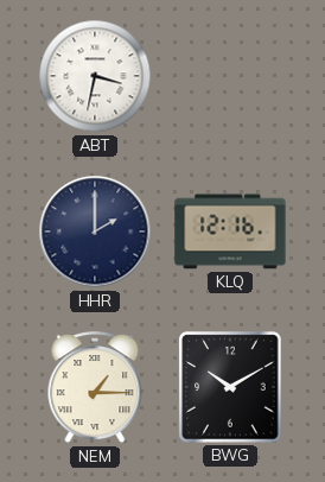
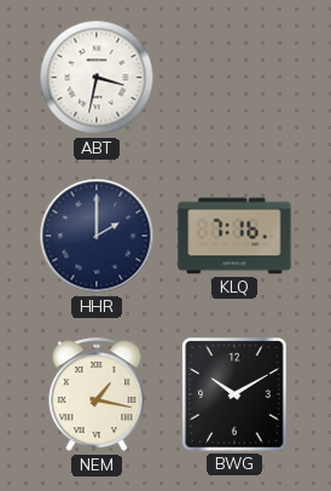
KLQ: 12:16 -> 7:16 (234, 236)
NEM: 1:15 -> 1:17 (97, 395)
